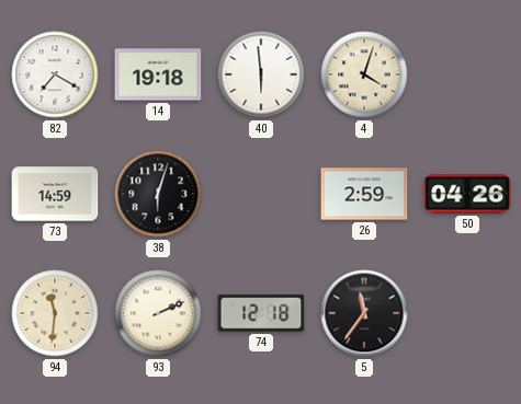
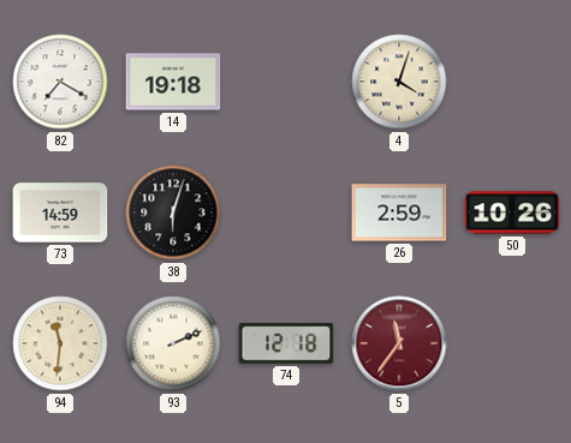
40: 5:59 -> none (261, 74)
50: 04:26 -> 10:26 (512, 212)
5 dial: black -> burgundy (399, 343)
